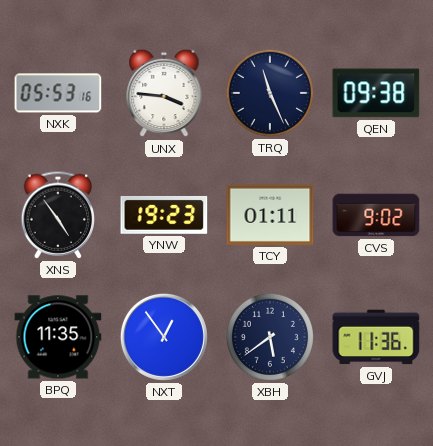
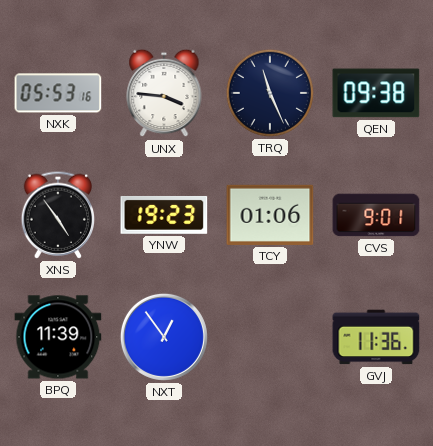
TCY: 01:11 -> 01:06 (270, 215)
CVS: 9:02 -> 9:01 (376, 215)
BPQ: 11:35 -> 11:39 (58, 337)
XBH: 5:39 -> none (270, 337)
